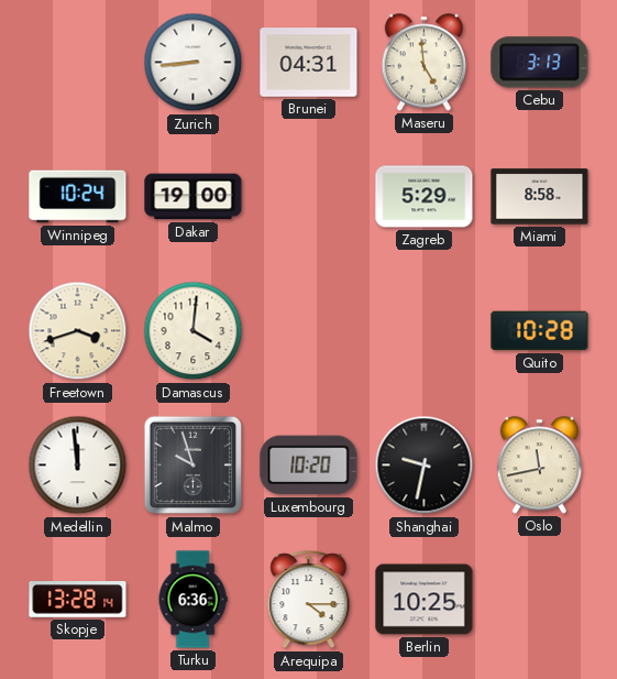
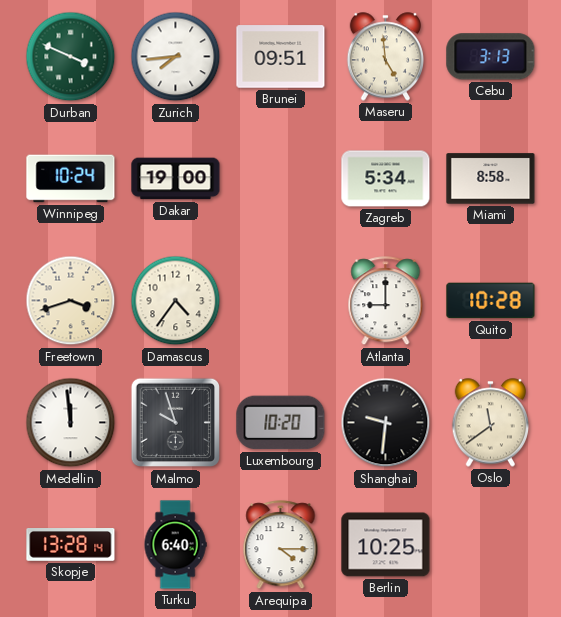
Durban: none -> 3:49 (71, 57)
Zurich: 8:44 -> 7:44 (176, 57)
Brunei: 04:31 -> 09:51 (281, 57)
Zagreb: 5:29 -> 5:34 (386, 179)
Damascus: 4:01 -> 4:36 (176, 301)
Atlanta: none -> 9:00 (386, 301)
Shanghai: 9:32 -> 9:31 (386, 423)
Oslo: 11:43 -> 11:39 (491, 423)
Turku: 6:36 -> 6:40 (175, 545)
